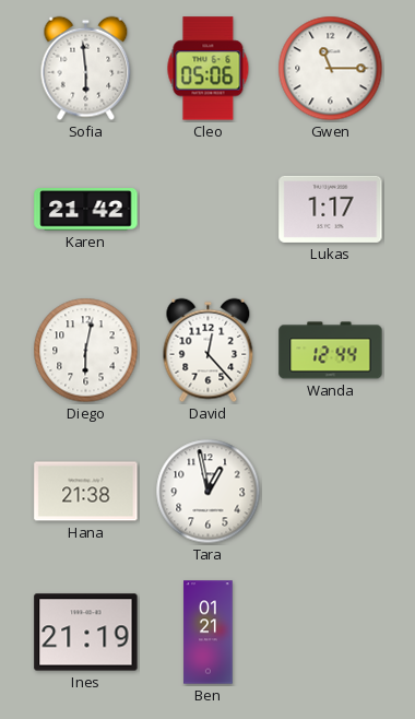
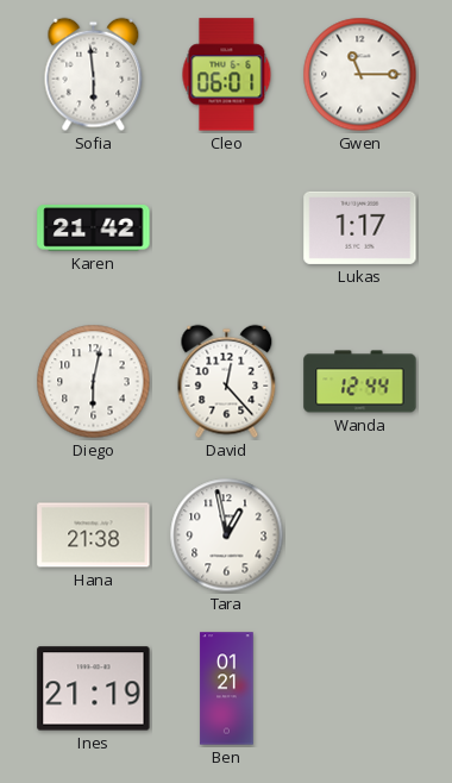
Cleo: 05:06 -> 06:01 (227, 75)
